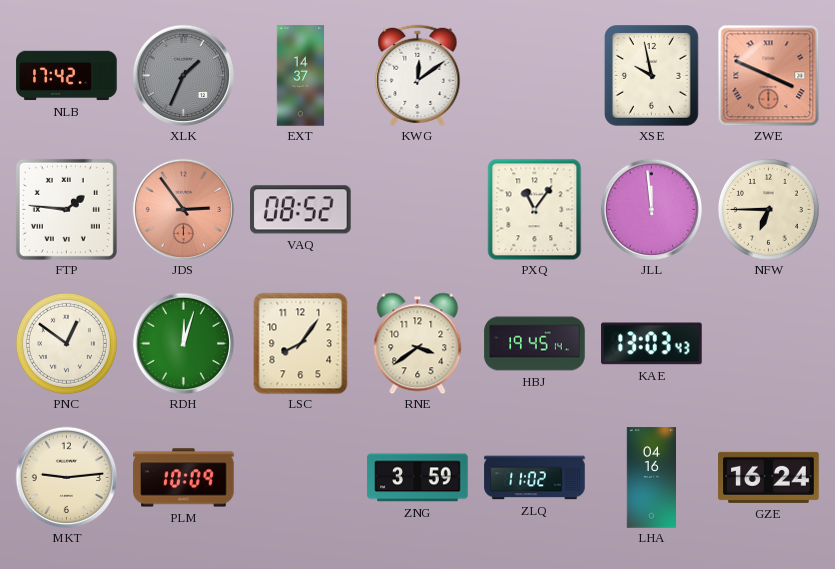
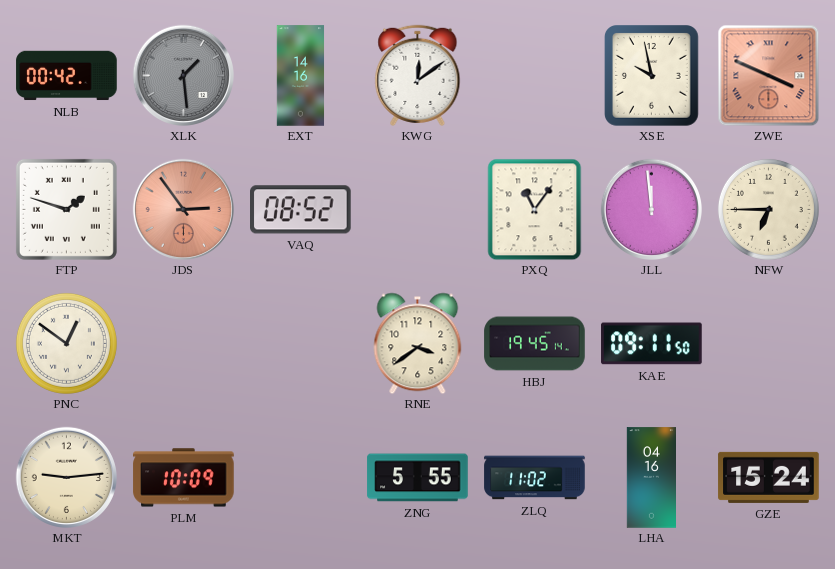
NLB: 17:42 -> 00:42 (67, 76)
XLK: 1:34 -> 1:29 (183, 75)
EXT: 14:37 -> 14:16 (301, 76)
FTP: 1:46 -> 1:48 (66, 209)
RDH: 12:03 -> none (183, 343)
LSC: 8:06 -> none (301, 343)
KAE: 13:03 -> 09:11 (652, 344)
ZNG: 3:59 -> 5:55 (418, 478)
GZE: 16:24 -> 15:24 (769, 477)
